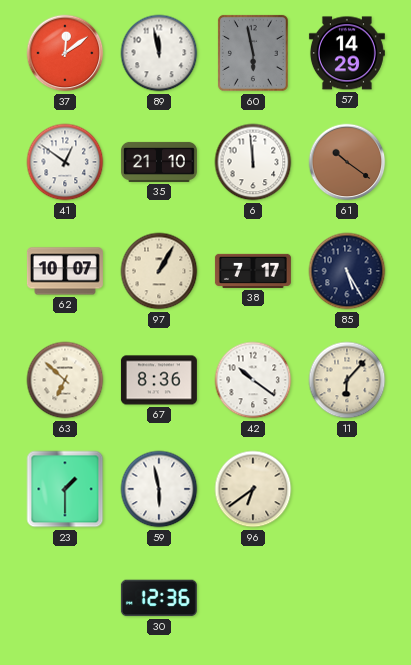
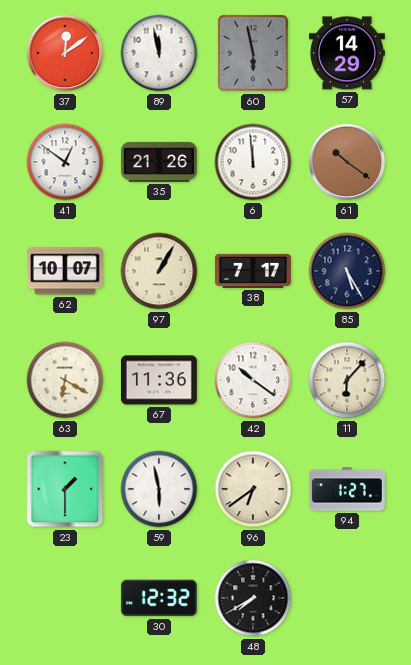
35: 21:10 -> 21:26 (159, 162)
63: 6:52 -> 6:20 (65, 380)
67: 8:36 -> 11:36 (159, 380)
94: none -> 1:27 (347, 489)
30: 12:36 -> 12:32 (159, 598)
48: none -> 7:40 (253, 598)
